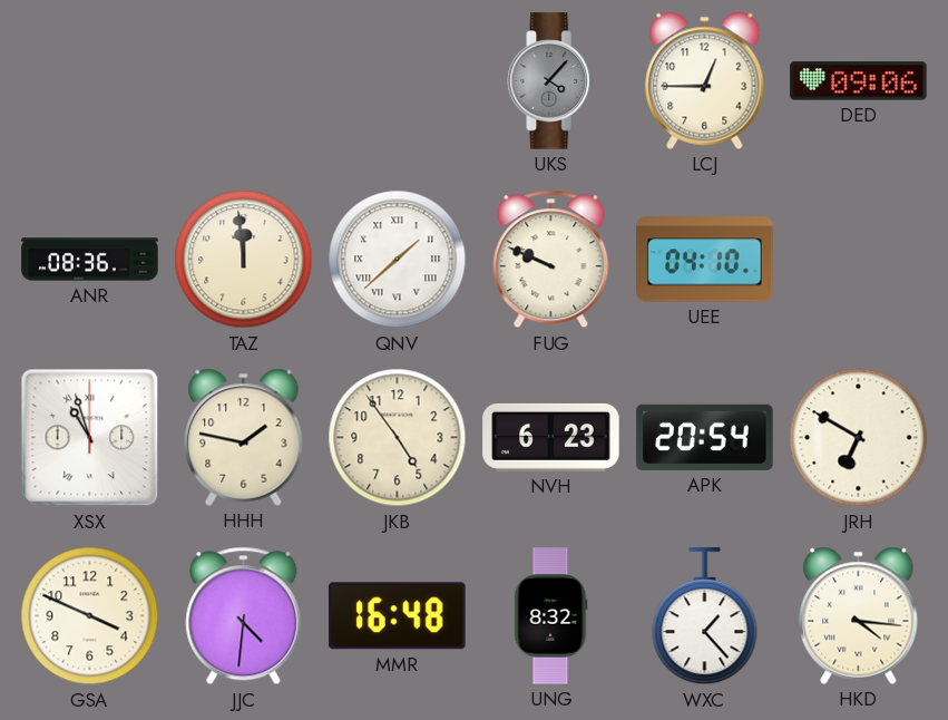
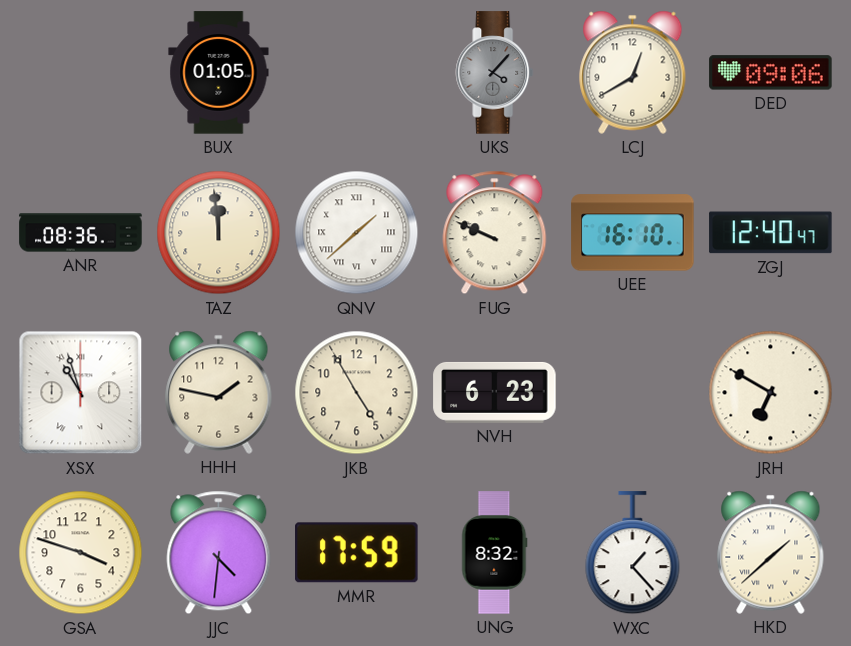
BUX: none -> 01:05 (219, 73)
LCJ: 12:45 -> 12:40 (633, 72)
UEE: 04:10 -> 16:10 (633, 233)
ZGJ: none -> 12:40 (771, 233)
JKB: 4:54 -> 4:55 (357, 393)
APK: 20:54 -> none (705, 437)
GSA: 3:49 -> 3:48 (81, 553)
MMR: 16:48 -> 17:59 (357, 553)
HKD: 4:16 -> 1:38 (771, 552)
